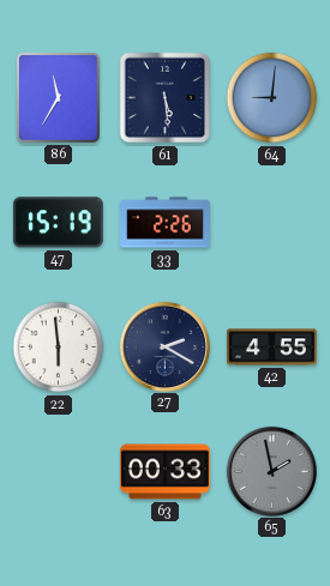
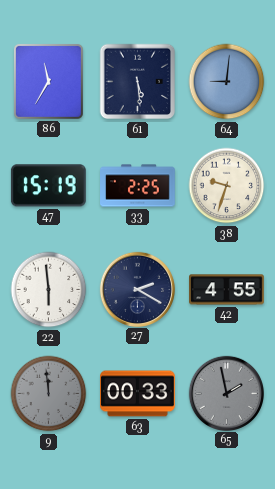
33: 2:26 -> 2:25 (138, 186)
38: none -> 9:33 (227, 186)
9: none -> 11:59 (49, 394)
